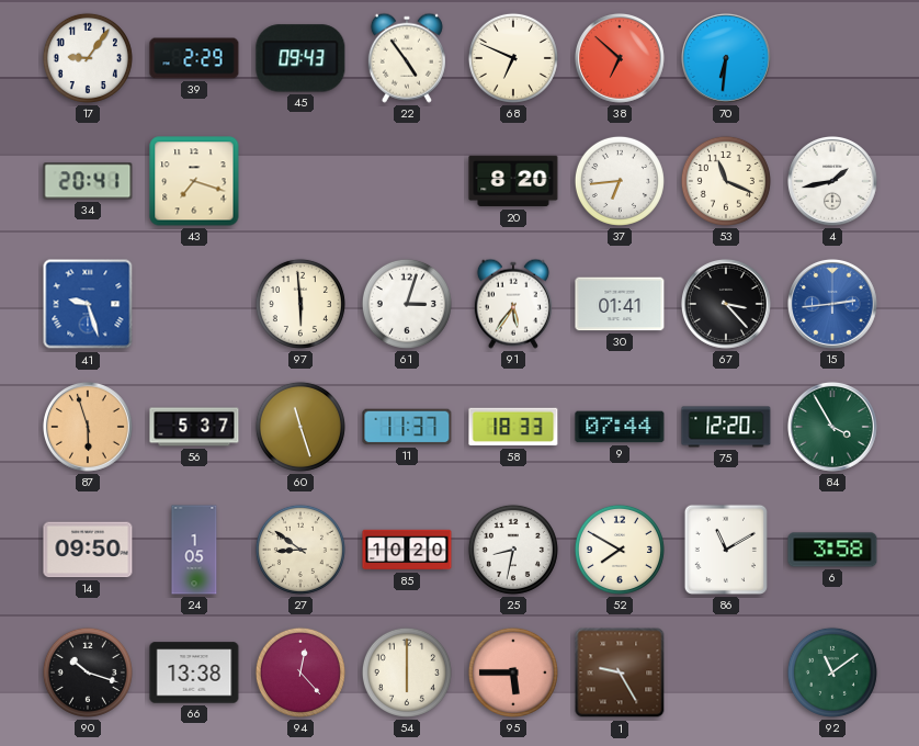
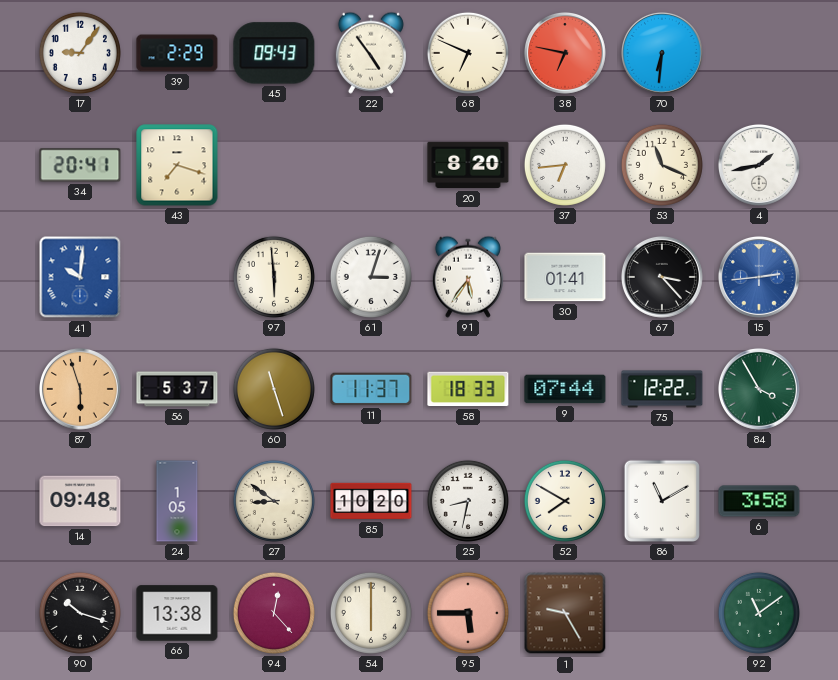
38: 6:52 -> 6:47 (565, 53)
41: 9:27 -> 10:01 (80, 277)
75: 12:20 -> 12:22 (662, 389)
14: 09:50 -> 09:48 (80, 501)
